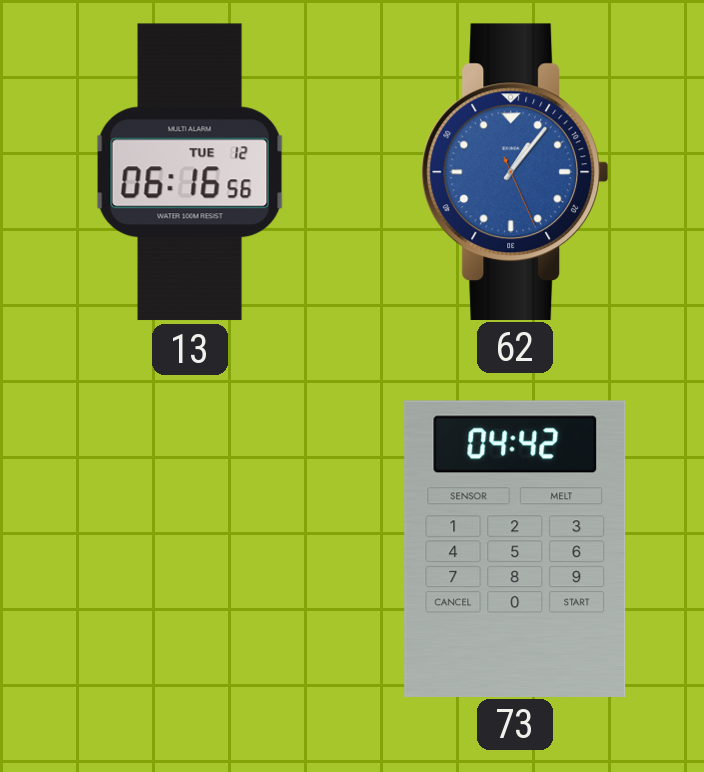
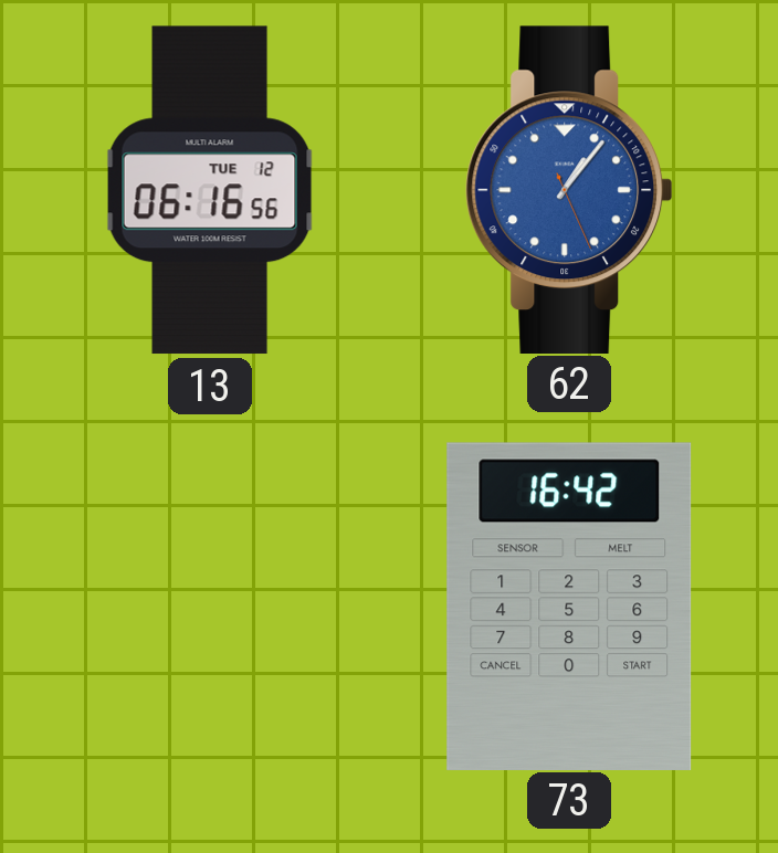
73: 04:42 -> 16:42 (569, 605)
